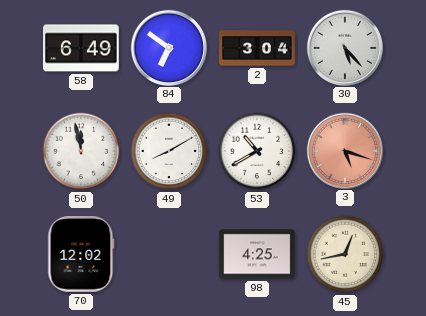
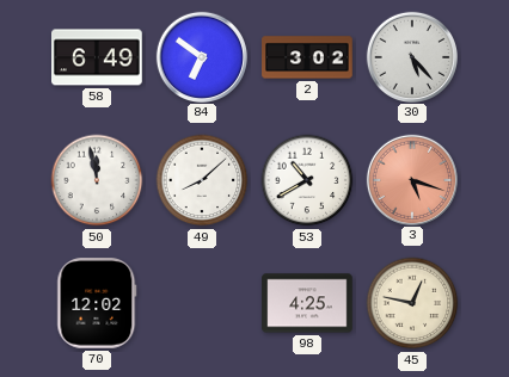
2: 3:04 -> 3:02 (307, 57)
49: 8:10 -> 8:08 (202, 180)
45: 12:43 -> 12:47 (412, 303)
